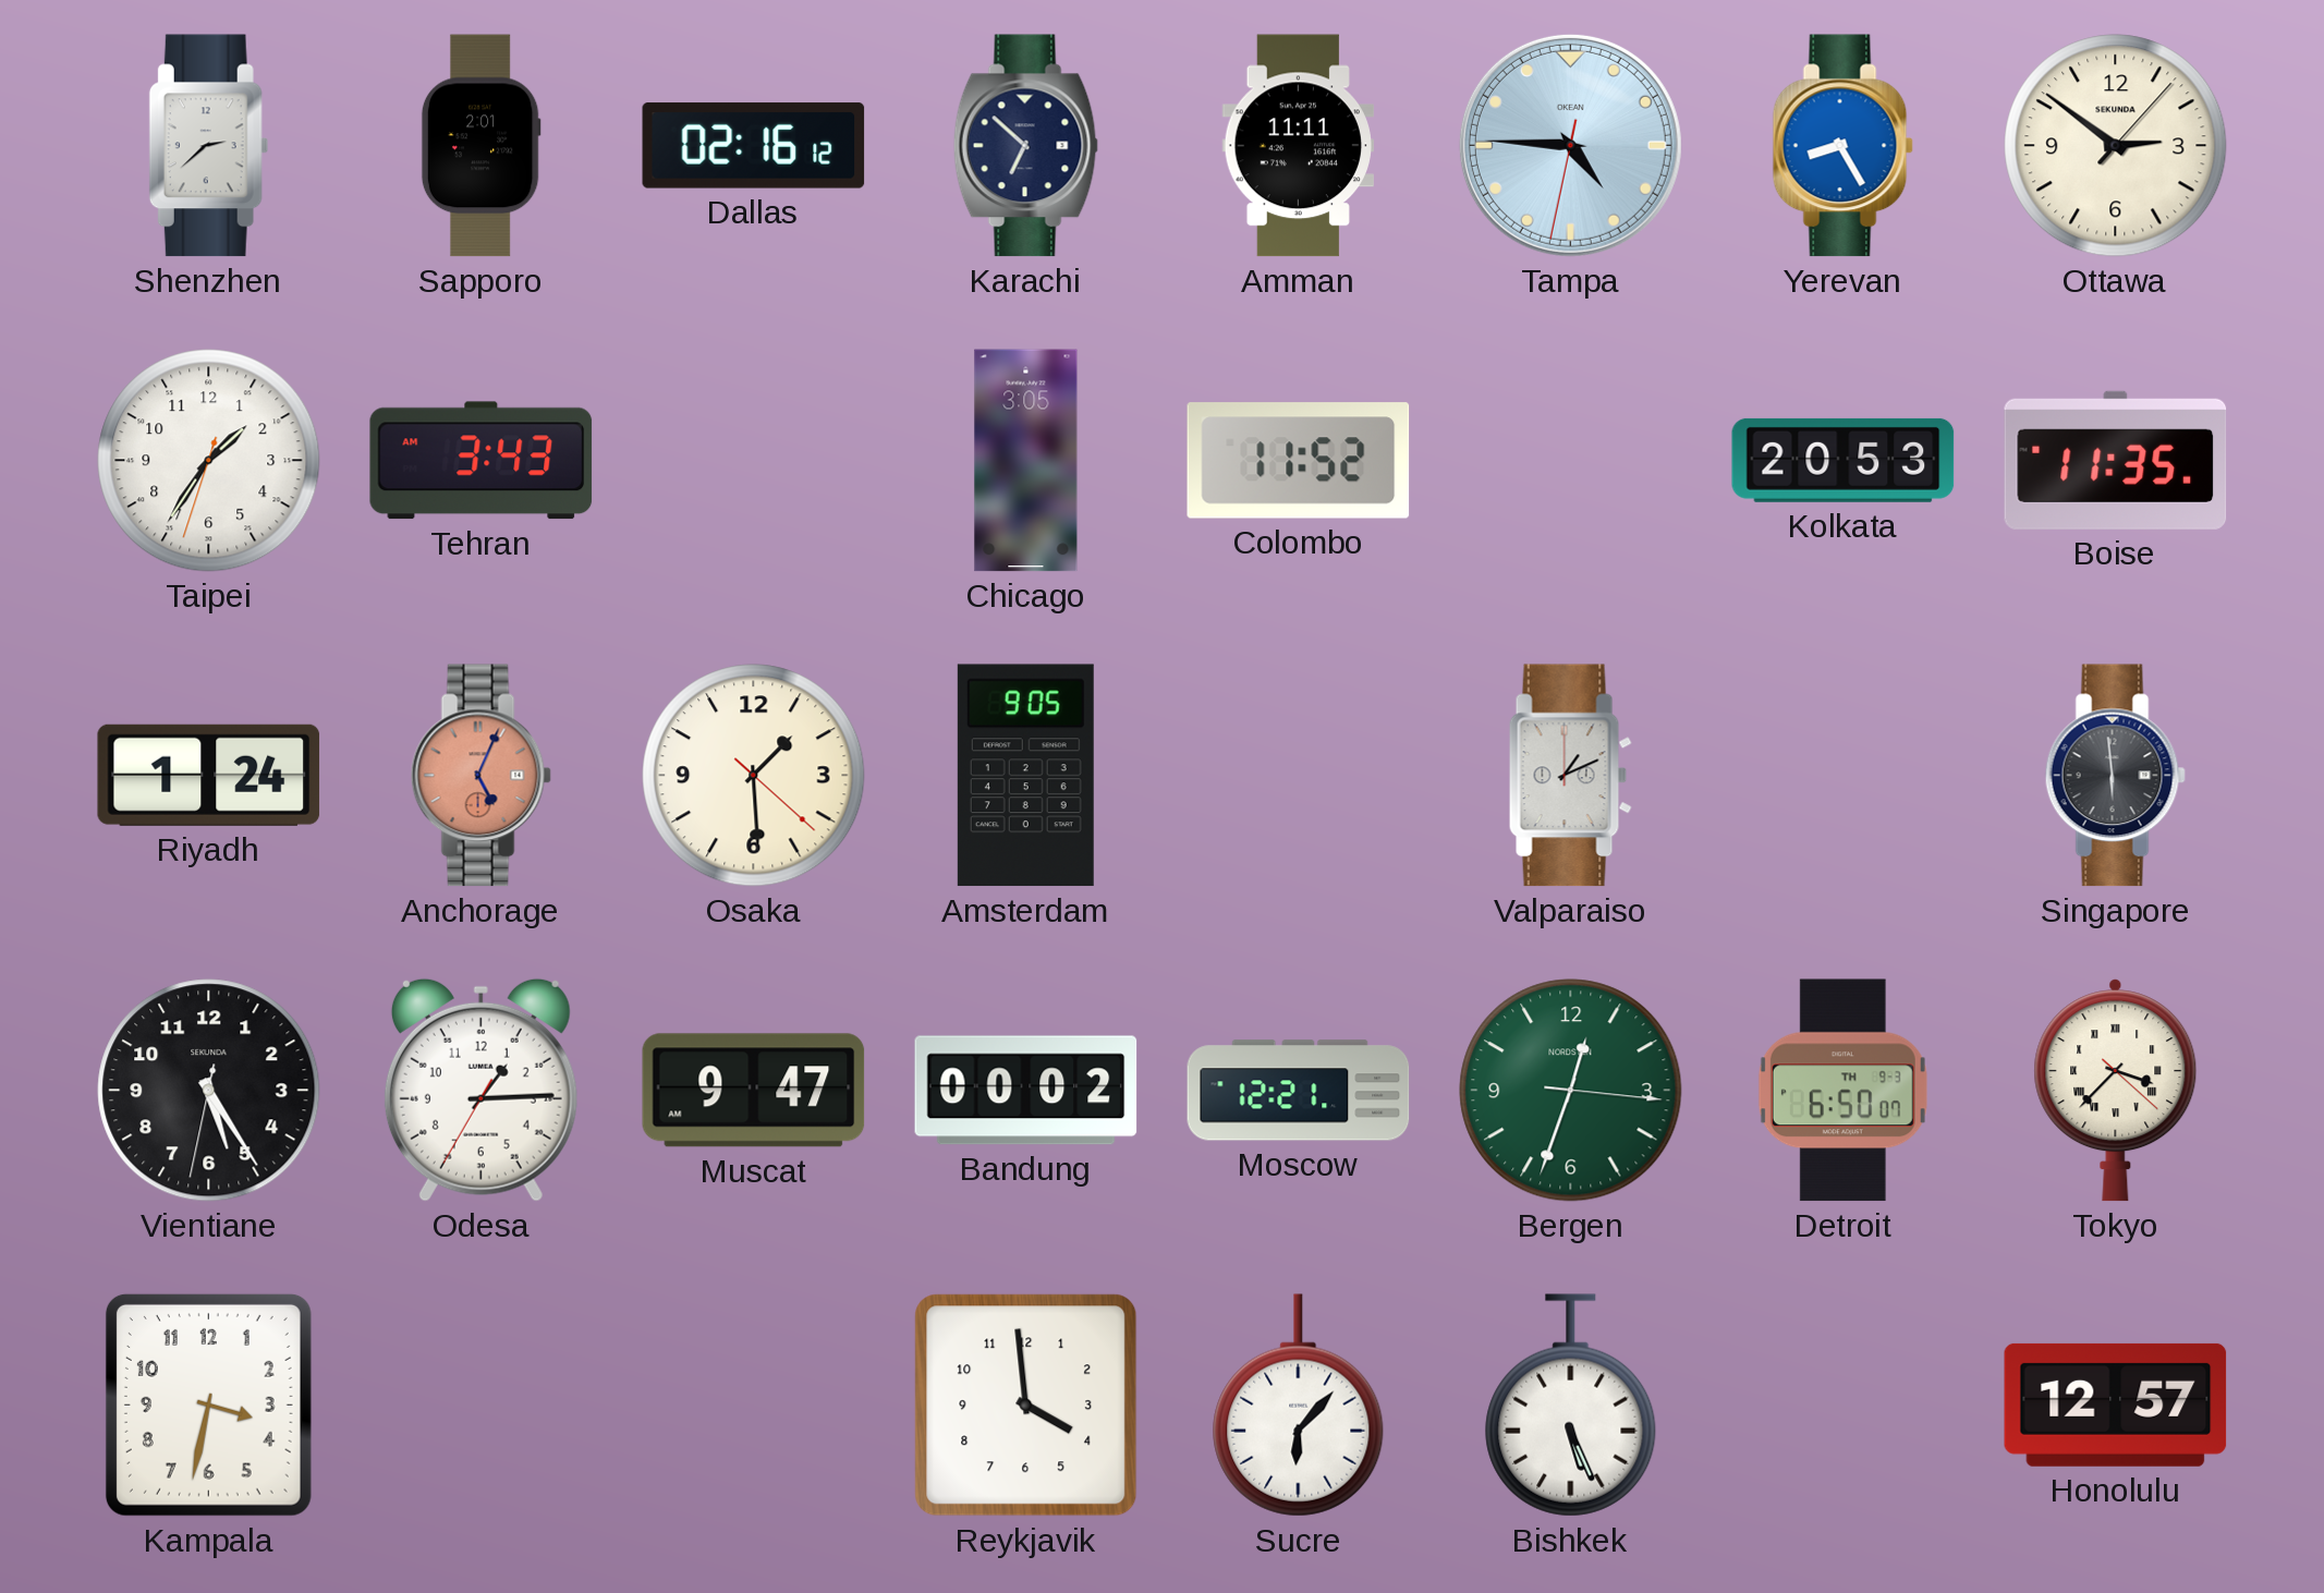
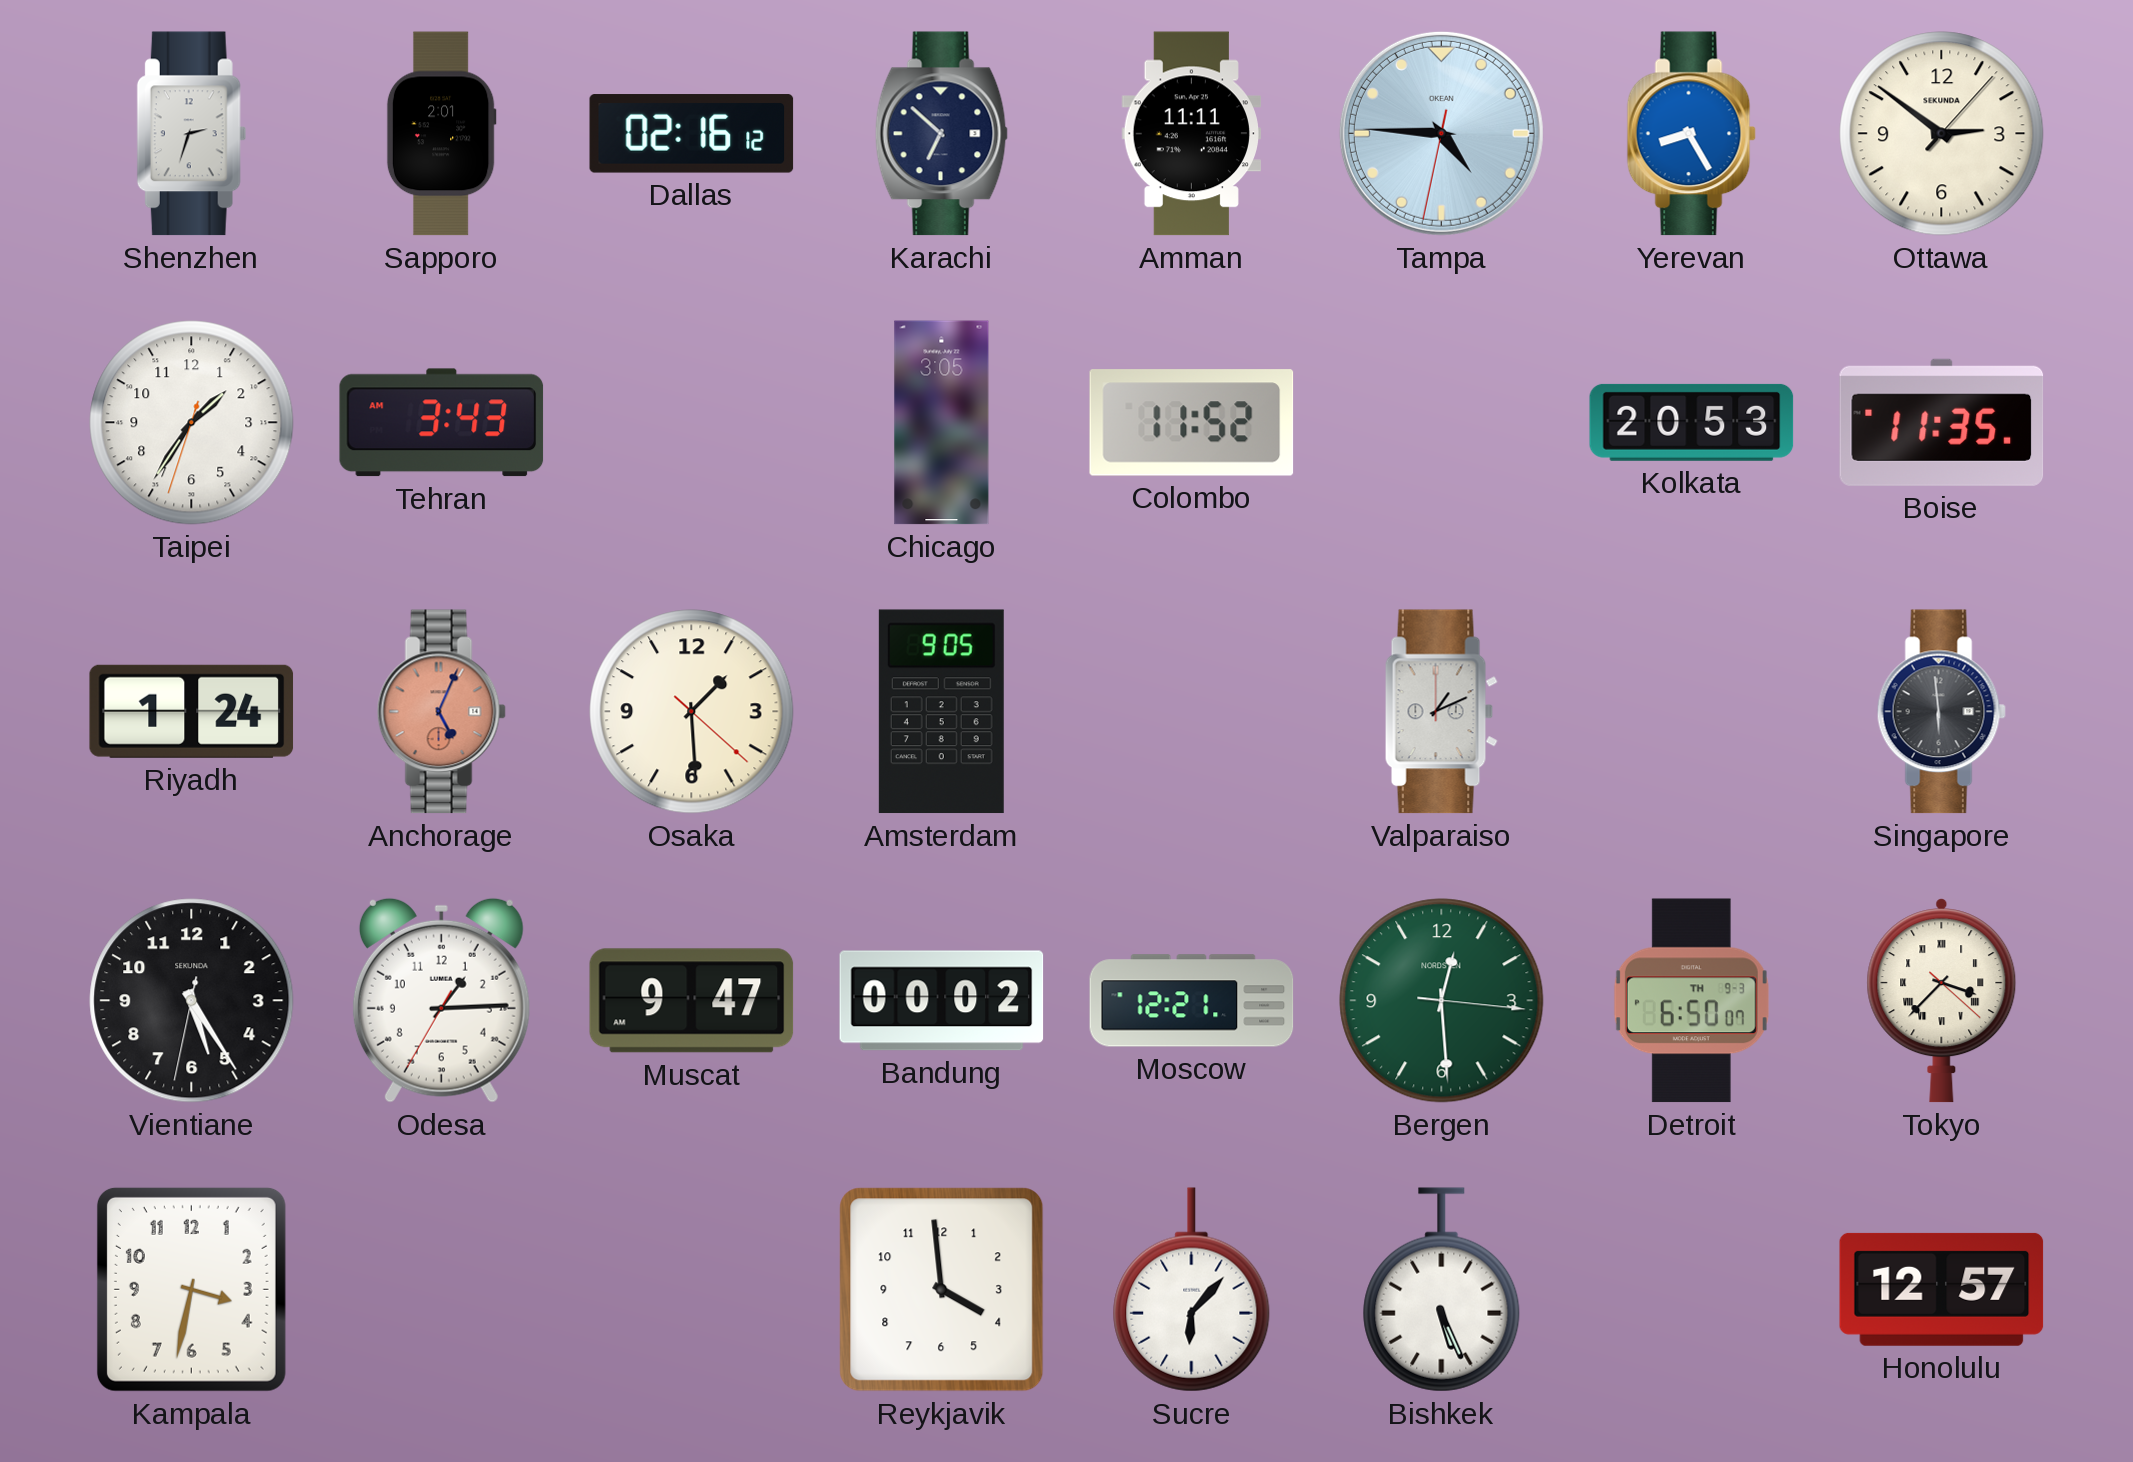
Shenzhen: 2:38 -> 2:33 (191, 134)
Bergen: 12:33 -> 12:29 (1442, 1001)
